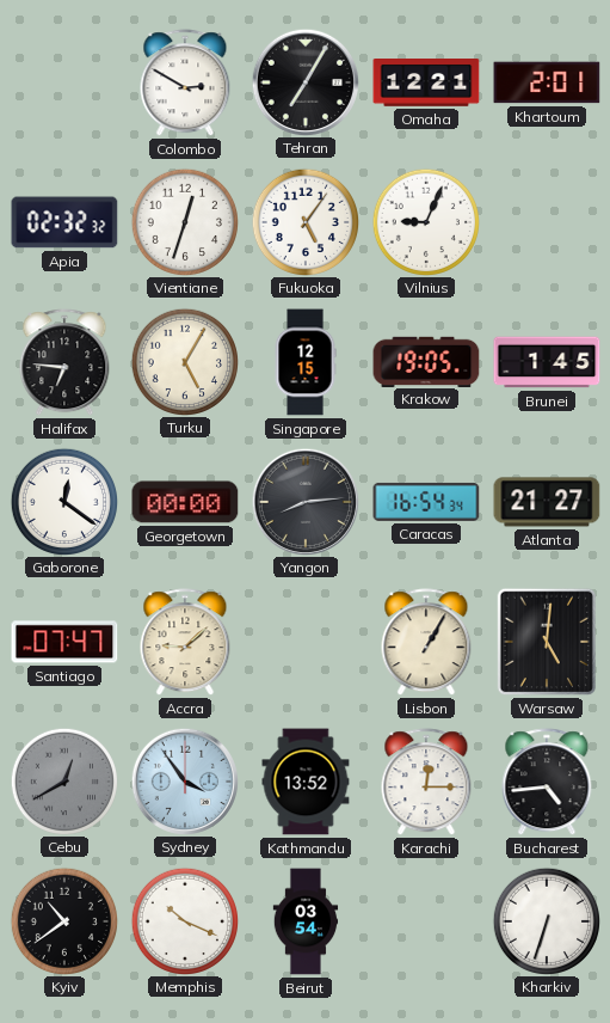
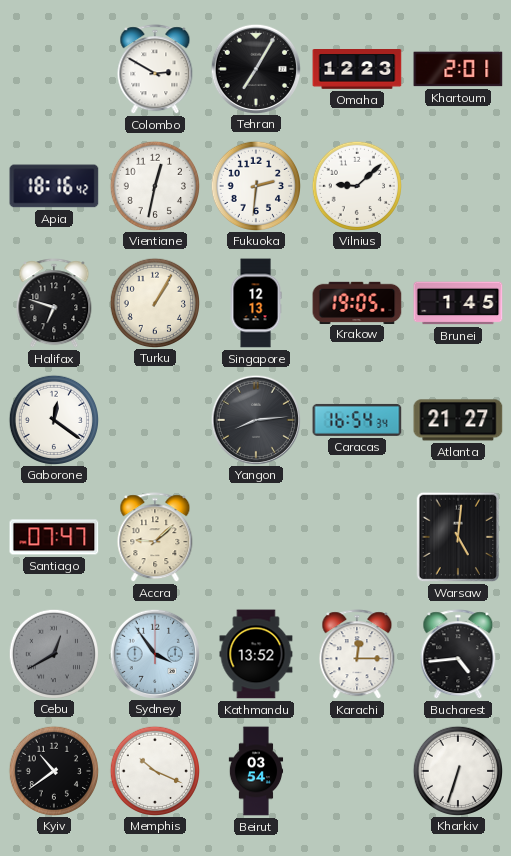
Omaha: 12:21 -> 12:23 (357, 69)
Apia: 02:32 -> 18:16 (54, 186)
Vientiane: 12:33 -> 12:32 (154, 185)
Fukuoka: 5:06 -> 2:31 (255, 185)
Vilnius: 9:04 -> 9:08 (356, 185)
Halifax: 6:46 -> 6:48 (54, 304)
Turku: 5:05 -> 1:05 (154, 302)
Singapore: 12:15 -> 12:13 (256, 303)
Georgetown: 00:00 -> none (185, 502)
Lisbon: 1:05 -> none (426, 643)
